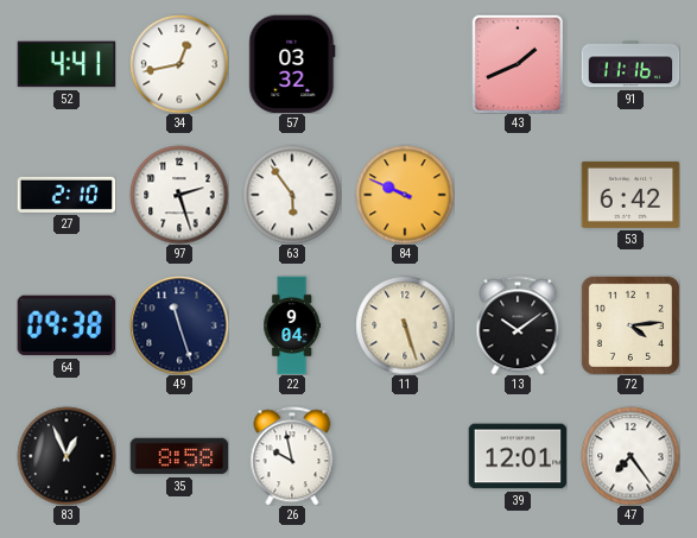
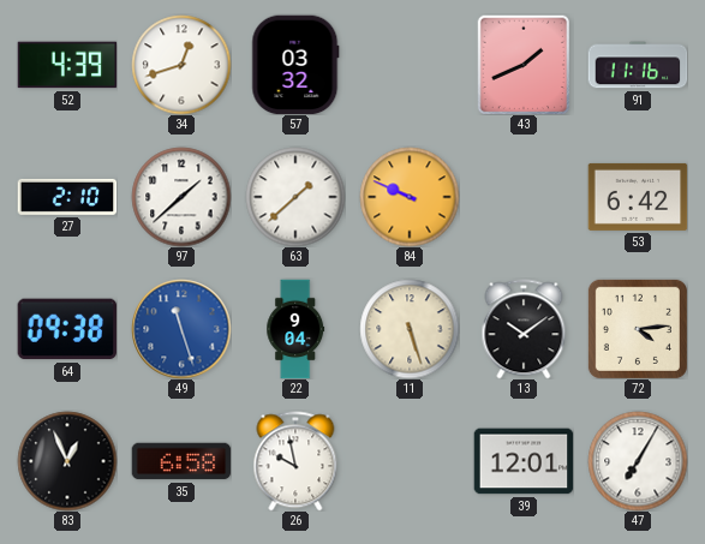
52: 4:41 -> 4:39 (67, 65)
34: 12:43 -> 12:42 (181, 65)
97: 2:27 -> 1:38 (181, 197)
63: 5:54 -> 1:38 (295, 197)
49 dial: navy -> blue (181, 329)
35: 8:58 -> 6:58 (181, 461)
47: 7:24 -> 7:05 (638, 461)
